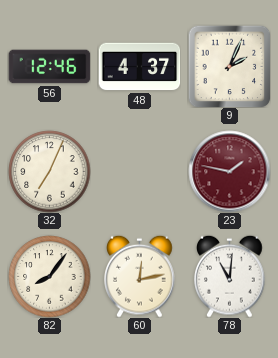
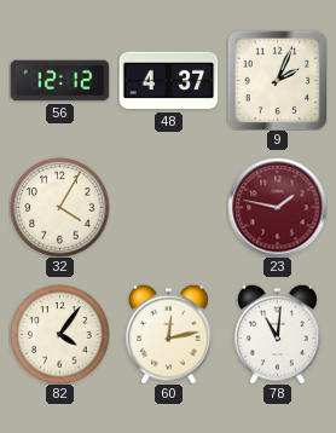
56: 12:46 -> 12:12 (59, 81)
32: 7:04 -> 4:05 (59, 207)
82: 8:06 -> 4:06 (59, 334)
